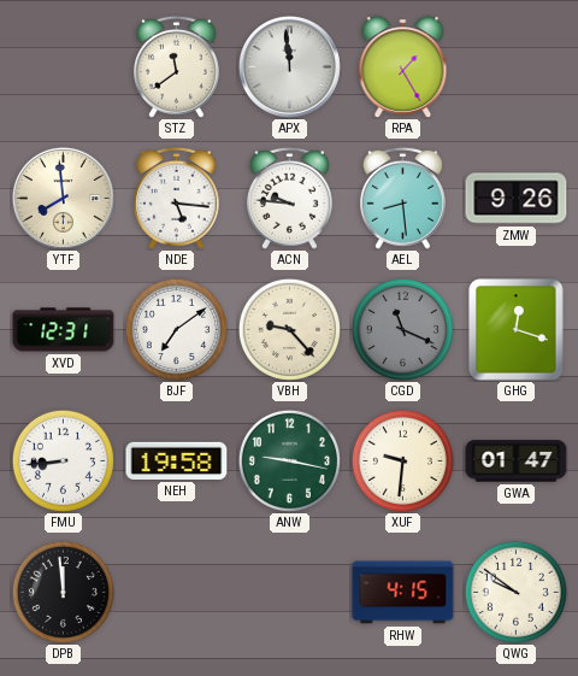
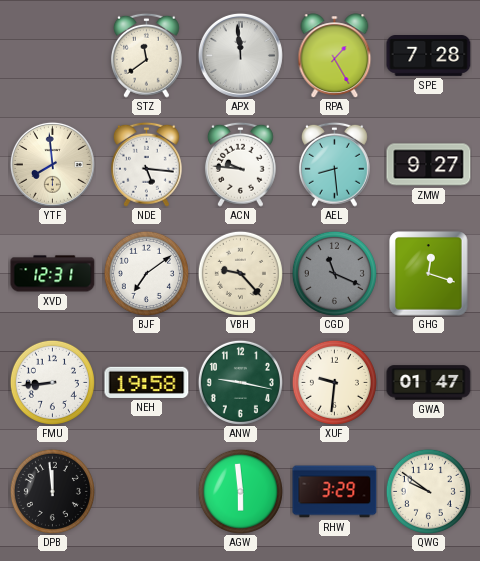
SPE: none -> 7:28 (429, 56)
ZMW: 9:26 -> 9:27 (429, 165)
AGW: none -> 5:59 (240, 491)
RHW: 4:15 -> 3:29 (335, 492)
